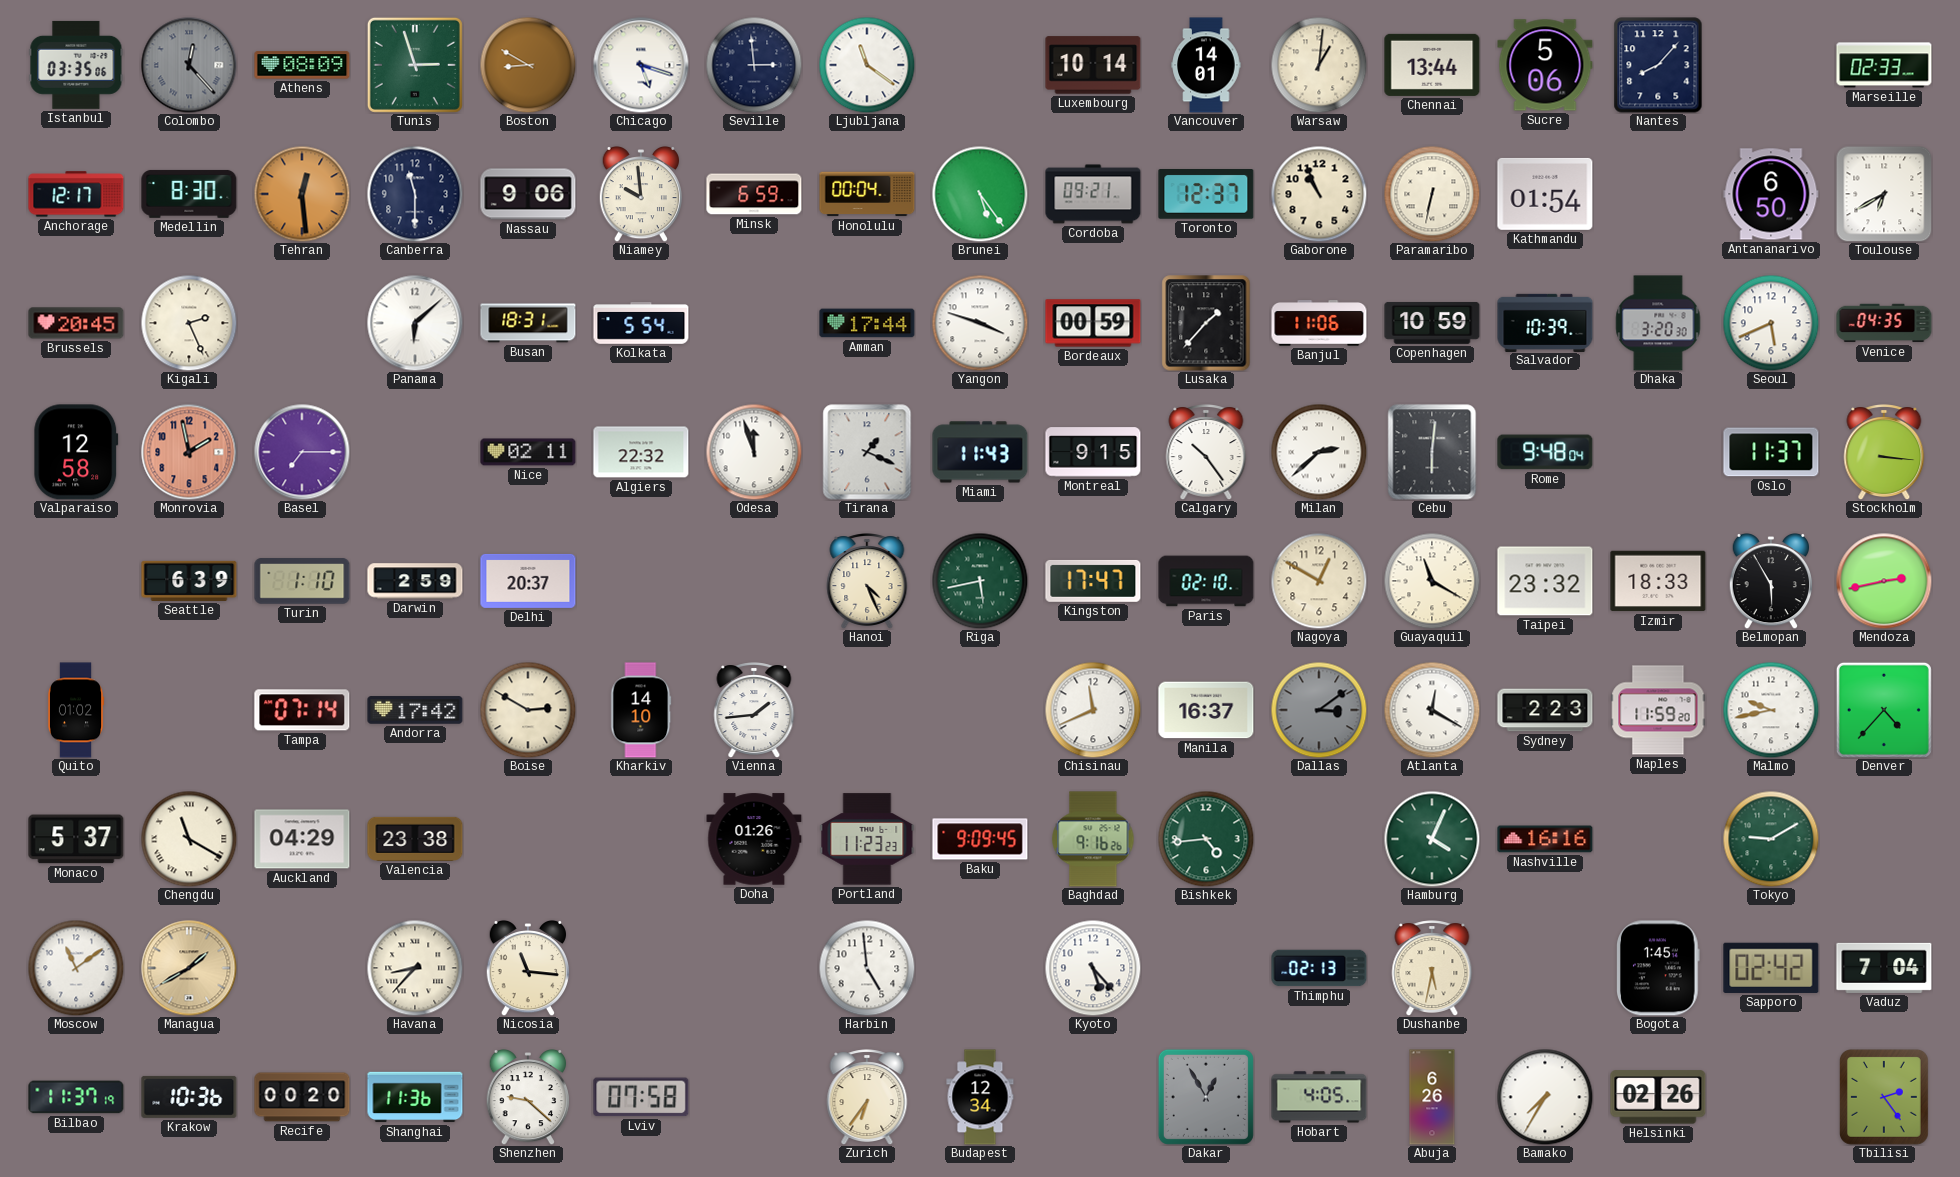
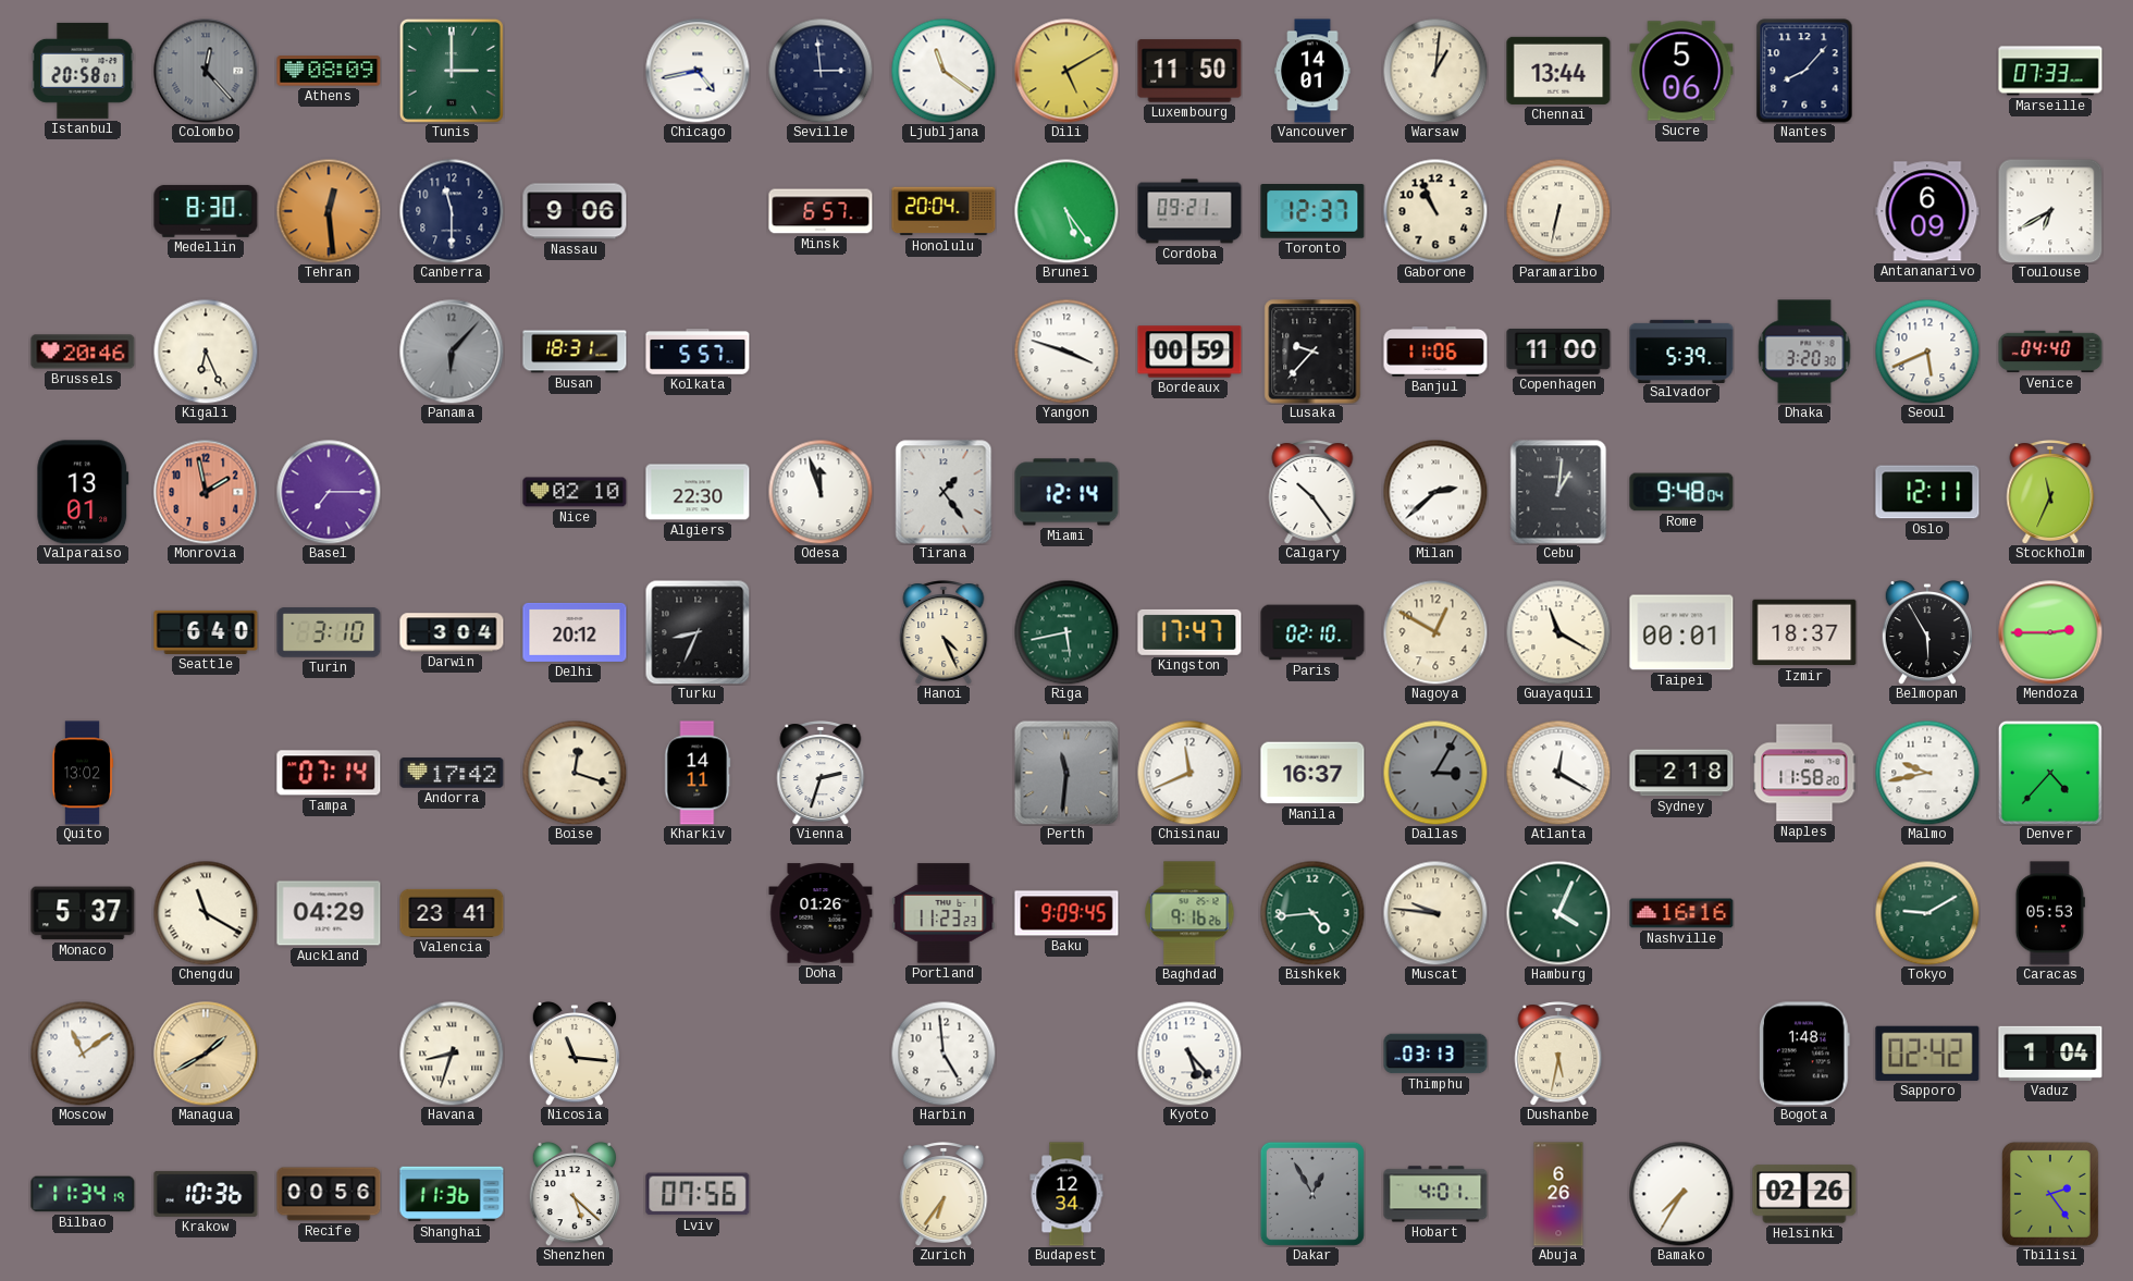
Istanbul: 03:35 -> 20:58 (83, 71)
Tunis: 2:57 -> 3:00 (452, 71)
Boston: 8:50 -> none (528, 65)
Chicago: 5:18 -> 4:43 (698, 71)
Dili: none -> 5:10 (1066, 71)
Luxembourg: 10:14 -> 11:50 (1189, 71)
Marseille: 02:33 -> 07:33 (2050, 71)
Anchorage: 12:17 -> none (76, 194)
Niamey: 9:59 -> none (640, 194)
Minsk: 6:59 -> 6:57 (821, 211)
Honolulu: 00:04 -> 20:04 (944, 211)
Kathmandu: 01:54 -> none (1545, 194)
Antananarivo: 6:50 -> 6:09 (1927, 211)
Brussels: 20:45 -> 20:46 (83, 352)
Kigali: 2:26 -> 6:26 (206, 352)
Panama: 6:08 -> 6:07 (452, 352)
Panama dial: white -> grey (452, 352)
Kolkata: 5:54 -> 5:57 (698, 352)
Amman: 17:44 -> none (867, 323)
Lusaka: 1:37 -> 9:37 (1312, 352)
Copenhagen: 10:59 -> 11:00 (1558, 352)
Salvador: 10:39 -> 5:39 (1681, 350)
Venice: 04:35 -> 04:40 (2050, 352)
Valparaiso: 12:58 -> 13:01 (83, 492)
Nice: 02:11 -> 02:10 (575, 492)
Algiers: 22:32 -> 22:30 (698, 492)
Tirana: 1:19 -> 1:24 (944, 492)
Miami: 11:43 -> 12:14 (1066, 492)
Montreal: 9:15 -> none (1093, 452)
Cebu: 6:01 -> 1:01 (1558, 492)
Oslo: 11:37 -> 12:11 (1927, 492)
Stockholm: 3:16 -> 11:34 (2050, 492)
Seattle: 6:39 -> 6:40 (206, 632)
Turin: 1:10 -> 3:10 (329, 632)
Darwin: 2:59 -> 3:04 (452, 632)
Delhi: 20:37 -> 20:12 (575, 632)
Turku: none -> 8:34 (698, 632)
Taipei: 23:32 -> 00:01 (1681, 632)
Izmir: 18:33 -> 18:37 (1804, 632)
Mendoza: 2:43 -> 2:45 (2050, 632)
Quito: 01:02 -> 13:02 (83, 773)
Boise: 2:50 -> 12:18 (575, 773)
Kharkiv: 14:10 -> 14:11 (698, 773)
Vienna: 1:44 -> 2:33 (821, 773)
Perth: none -> 11:31 (1066, 773)
Dallas: 3:09 -> 3:05 (1435, 773)
Sydney: 2:23 -> 2:18 (1681, 773)
Naples: 11:59 -> 11:58 (1804, 773)
Valencia: 23:38 -> 23:41 (452, 913)
Muscat: none -> 9:46 (1435, 913)
Caracas: none -> 05:53 (2050, 913)
Havana: 8:37 -> 8:33 (452, 1054)
Thimphu: 02:13 -> 03:13 (1435, 1054)
Bogota: 1:45 -> 1:48 (1805, 1054)
Vaduz: 7:04 -> 1:04 (2050, 1054)
Bilbao: 11:37 -> 11:34 (83, 1194)
Recife: 00:20 -> 00:56 (329, 1194)
Shenzhen: 9:22 -> 5:22 (574, 1194)
Lviv: 07:58 -> 07:56 (698, 1194)
Hobart: 4:05 -> 4:01 (1435, 1194)
